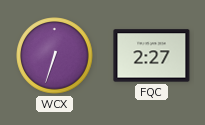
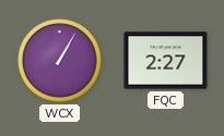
WCX: 6:33 -> 1:05 (60, 61)
